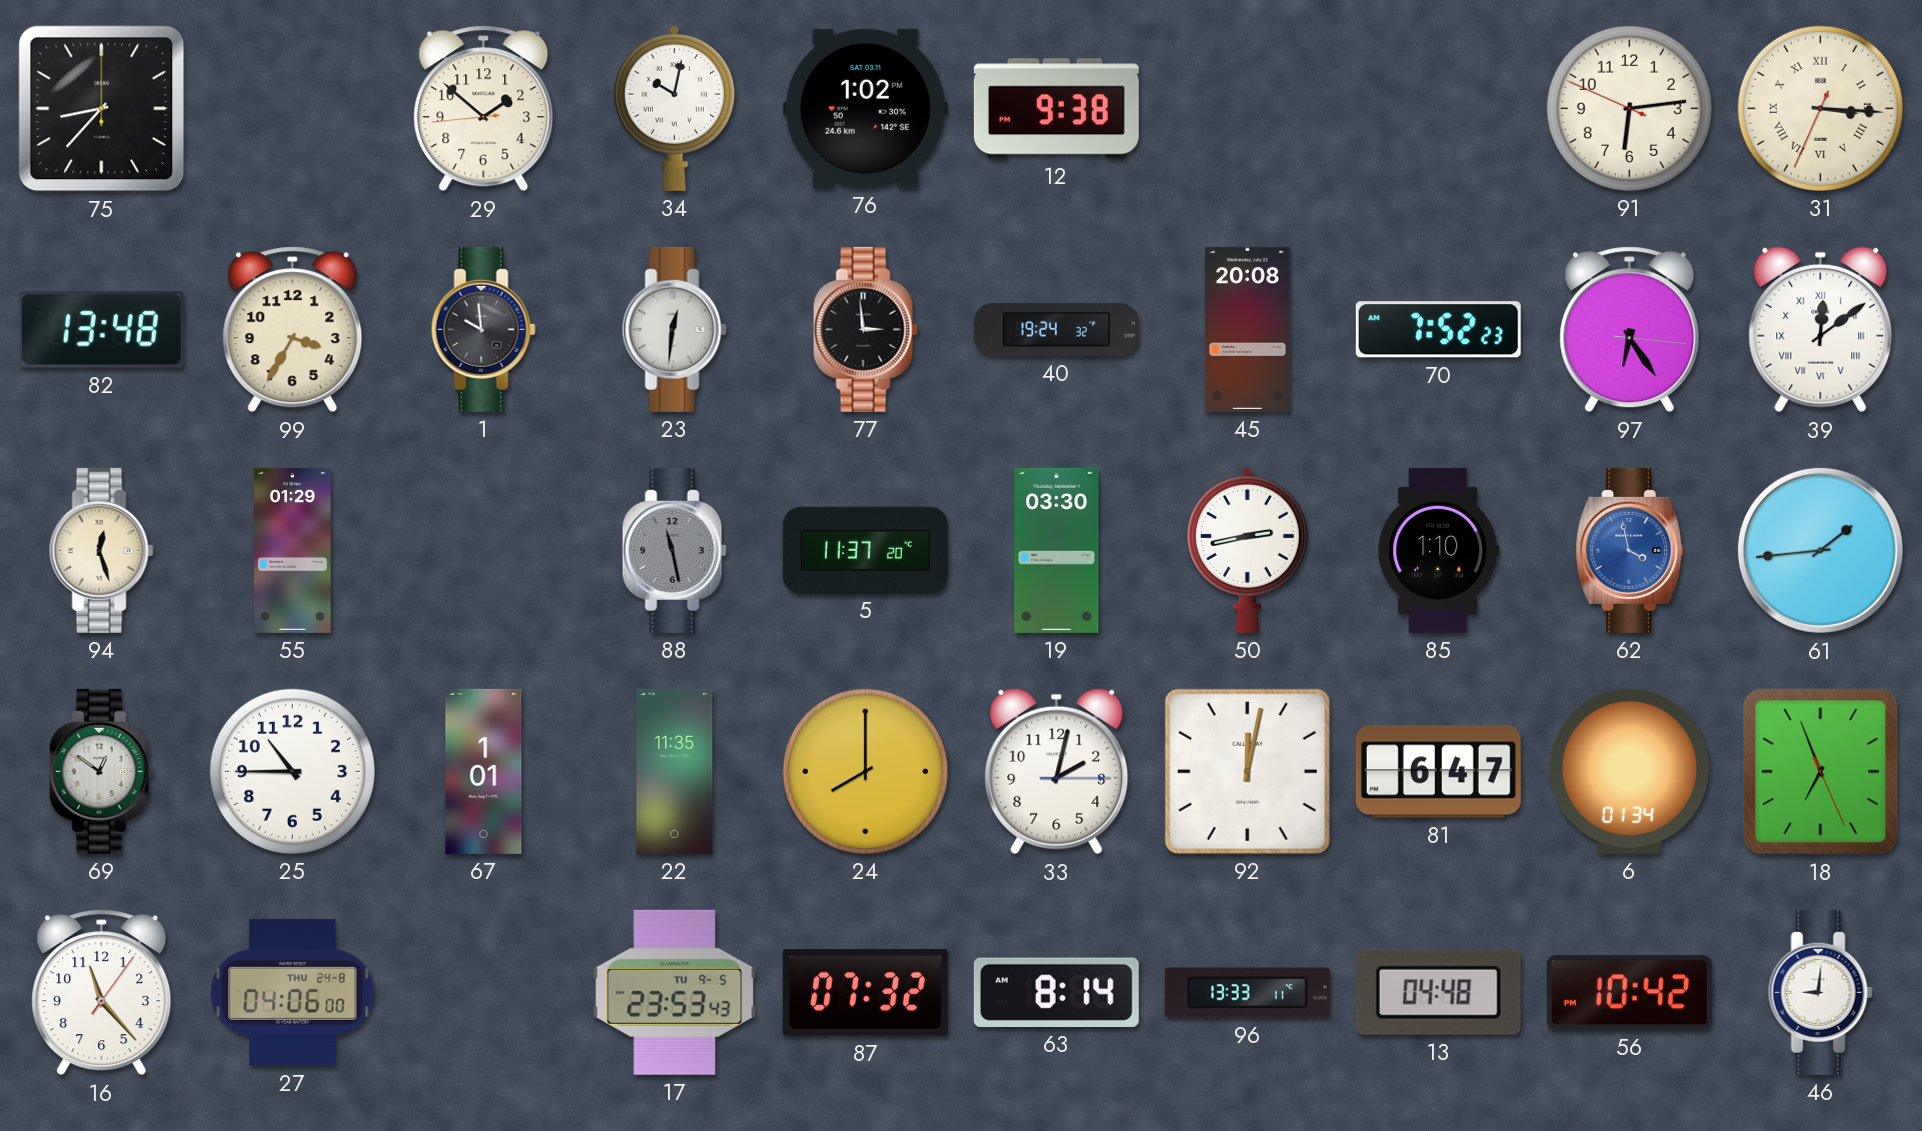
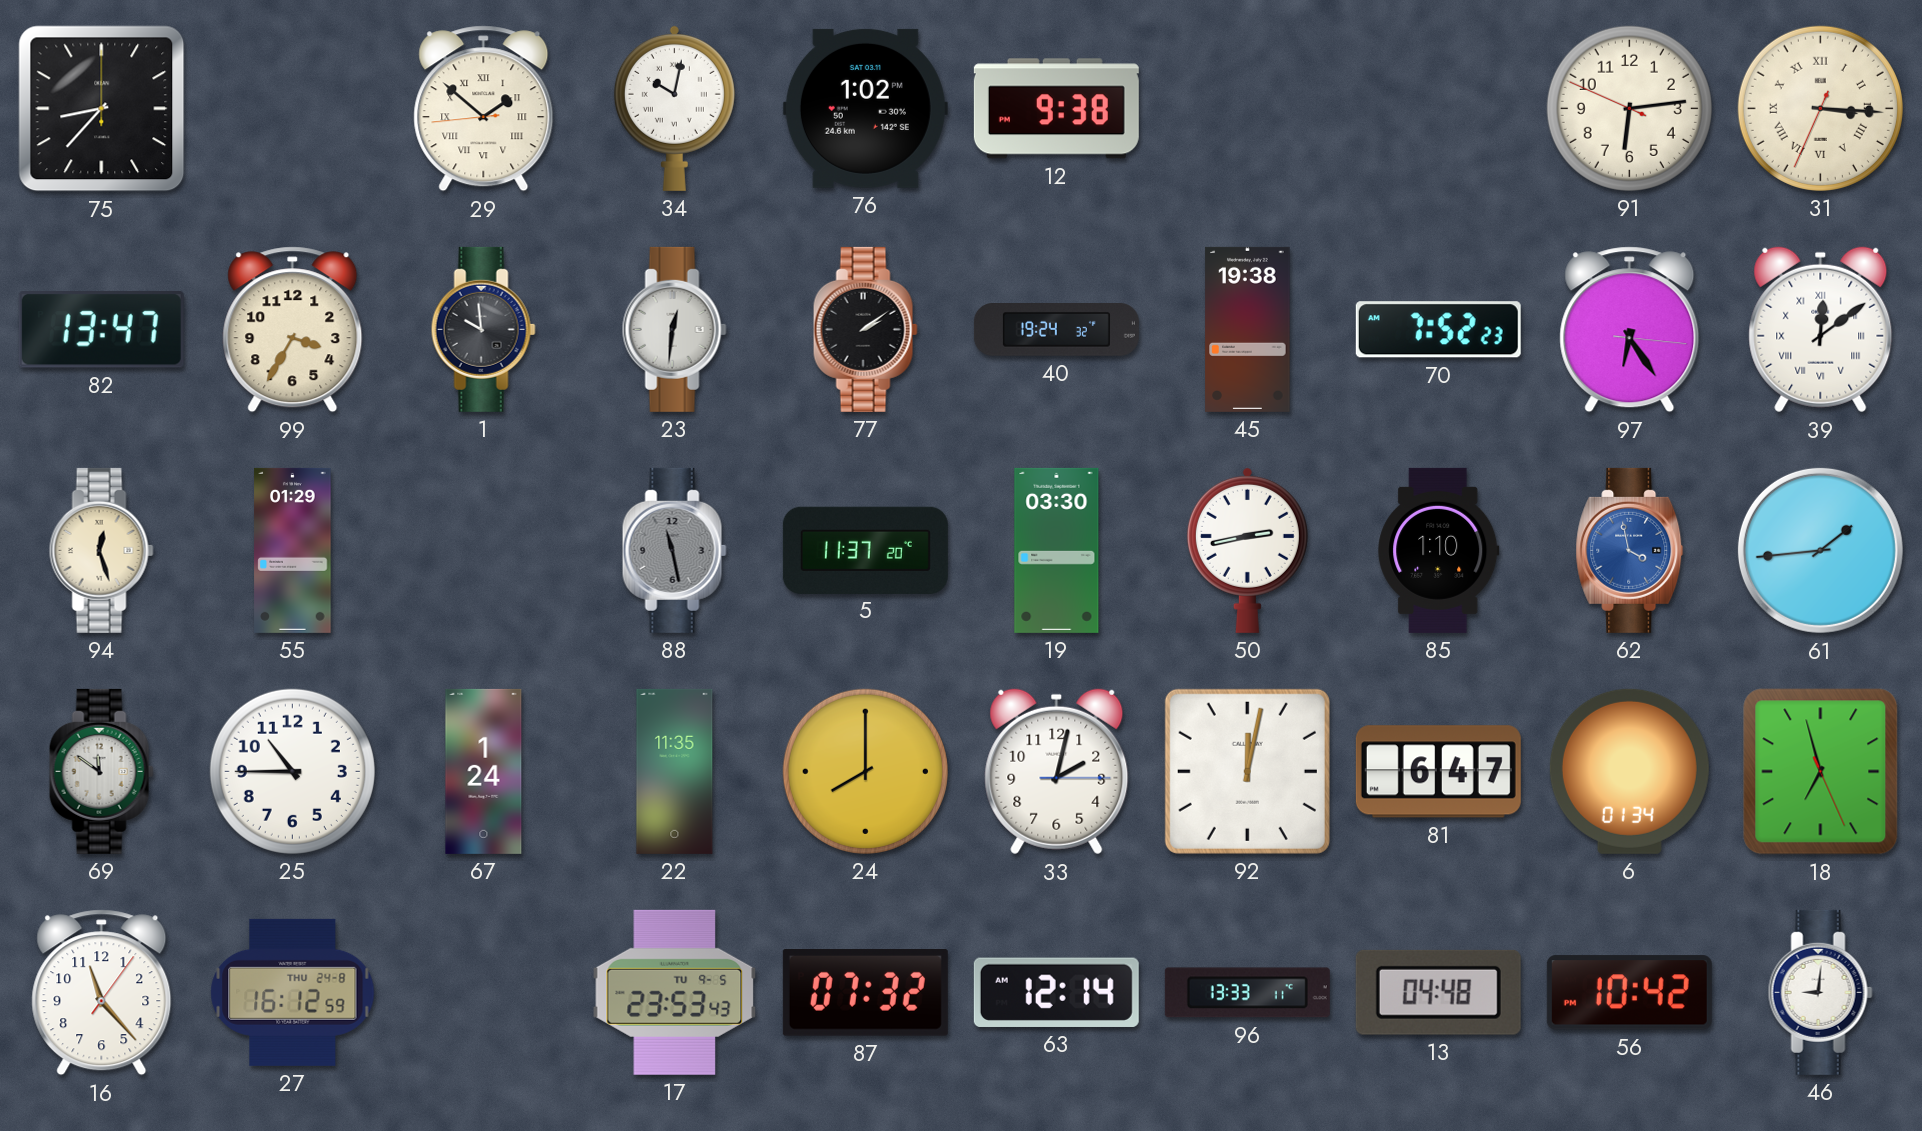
29 numerals: Arabic -> Roman (484, 109)
82: 13:48 -> 13:47 (101, 330)
77: 2:59 -> 2:09 (865, 329)
45: 20:08 -> 19:38 (1248, 329)
69: 12:51 -> 11:51 (101, 771)
67: 1:01 -> 1:24 (484, 771)
18: 6:56 -> 6:57 (1821, 772)
27: 04:06 -> 16:12 (293, 992)
63: 8:14 -> 12:14 (1056, 992)
